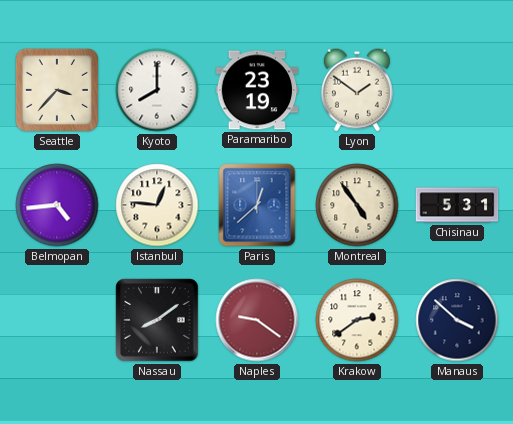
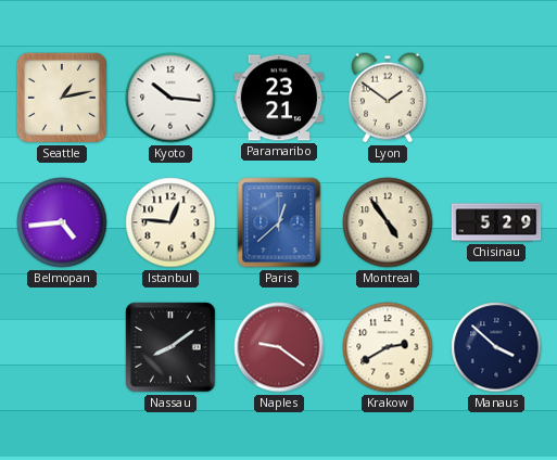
Seattle: 3:37 -> 1:13 (62, 98)
Kyoto: 8:00 -> 10:16 (170, 98)
Paramaribo: 23:19 -> 23:21 (279, 98)
Chisinau: 5:31 -> 5:29 (496, 222)
Krakow: 2:39 -> 2:40 (388, 347)
